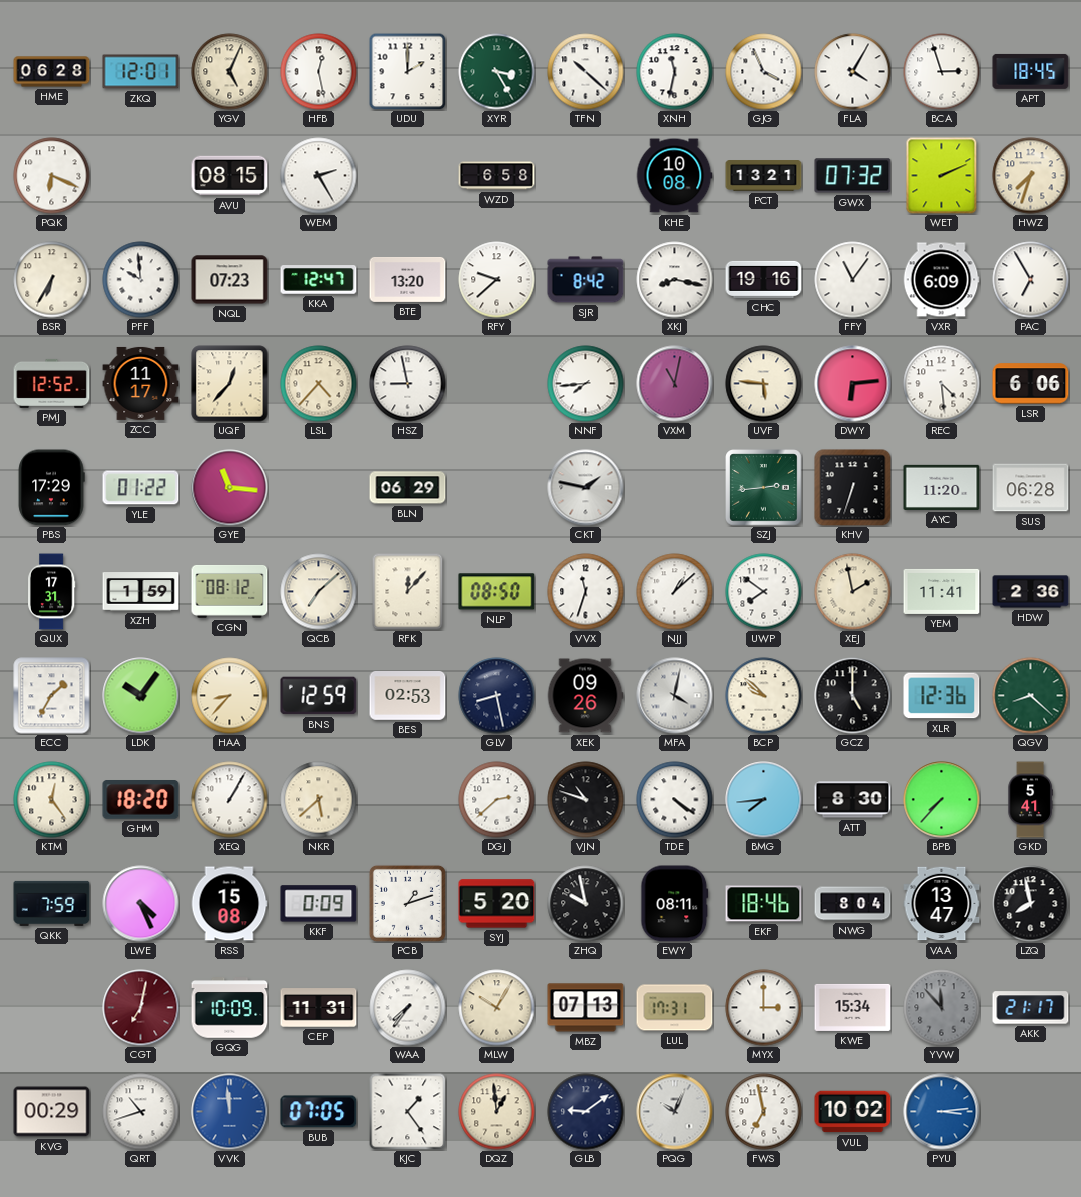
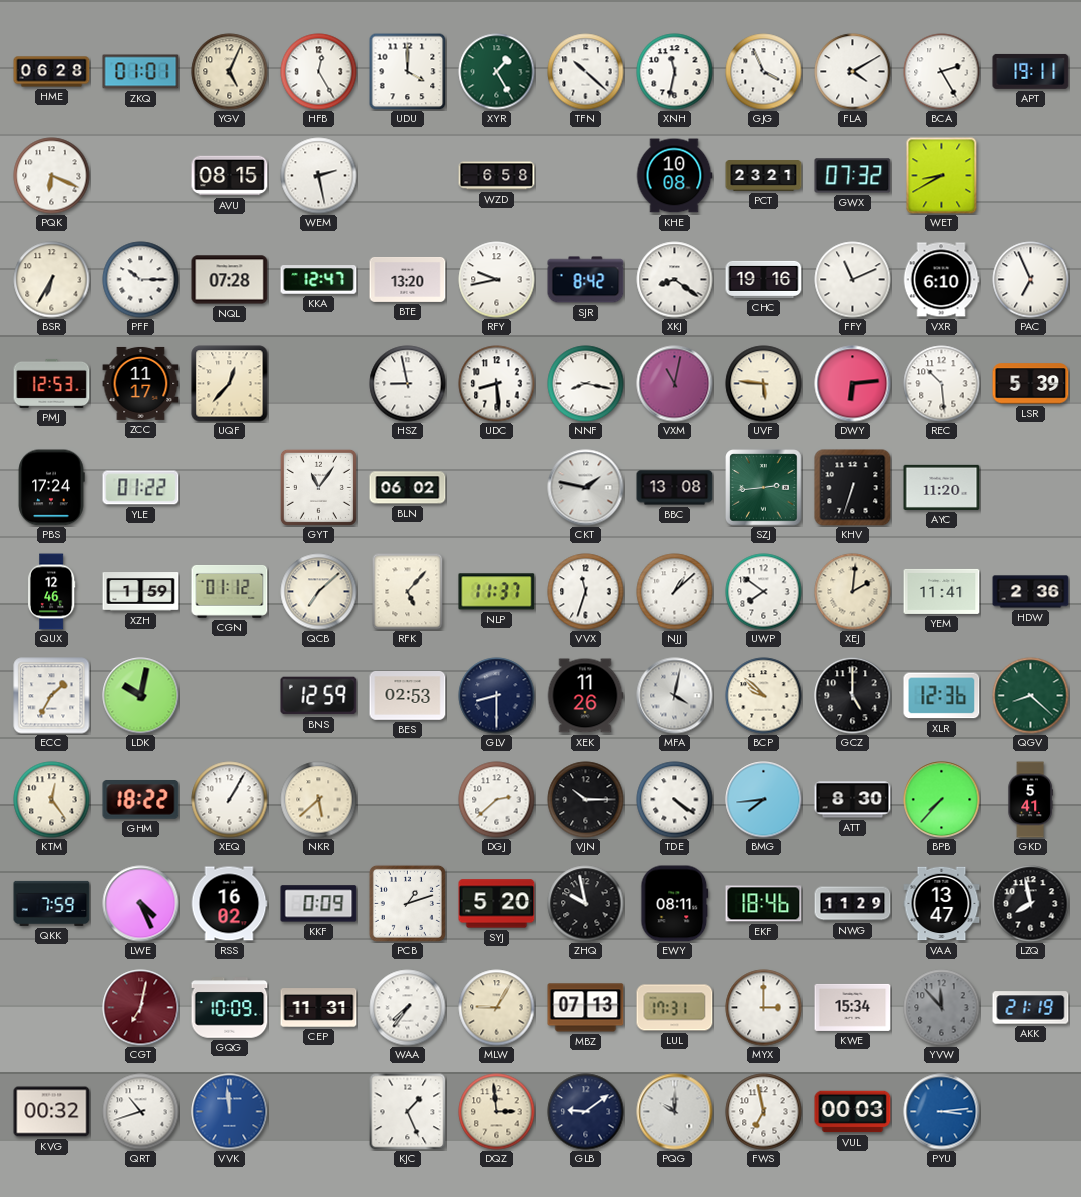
ZKQ: 12:01 -> 01:01 (141, 72)
HFB: 12:28 -> 12:25 (319, 72)
UDU: 2:00 -> 4:00 (407, 71)
XYR: 3:25 -> 1:25 (497, 72)
FLA: 4:05 -> 4:10 (853, 72)
BCA: 2:57 -> 2:25 (942, 72)
APT: 18:45 -> 19:11 (1031, 71)
WEM: 2:25 -> 2:28 (319, 176)
PCT: 13:21 -> 23:21 (764, 176)
WET: 2:11 -> 8:40 (942, 176)
HWZ: 7:33 -> none (1031, 176)
PFF: 9:59 -> 10:15 (141, 280)
NQL: 07:23 -> 07:28 (230, 280)
RFY: 9:38 -> 9:43 (497, 280)
XKJ: 8:17 -> 8:21 (675, 280)
FFY: 11:06 -> 11:11 (853, 280)
VXR: 6:09 -> 6:10 (941, 280)
PAC: 6:55 -> 6:56 (1031, 280)
PMJ: 12:52 -> 12:53 (52, 383)
LSL: 4:37 -> none (319, 384)
UDC: none -> 8:29 (497, 384)
NNF: 7:44 -> 8:17 (586, 384)
REC: 4:29 -> 10:29 (942, 384)
LSR: 6:06 -> 5:39 (1031, 384)
PBS: 17:29 -> 17:24 (51, 488)
GYE: 11:16 -> none (230, 488)
GYT: none -> 11:06 (318, 487)
BLN: 06:29 -> 06:02 (408, 488)
BBC: none -> 13:08 (675, 488)
SUS: 06:28 -> none (1031, 488)
QUX: 17:31 -> 12:46 (51, 592)
CGN: 08:12 -> 01:12 (230, 591)
RFK: 12:07 -> 5:07 (408, 591)
NLP: 08:50 -> 11:37 (497, 592)
XEJ: 1:58 -> 2:01 (853, 592)
LDK: 10:06 -> 10:02 (141, 696)
HAA: 8:37 -> none (230, 696)
GLV: 8:28 -> 8:30 (497, 696)
XEK: 09:26 -> 11:26 (585, 696)
GHM: 18:20 -> 18:22 (141, 800)
VJN: 10:48 -> 10:15 (586, 800)
RSS: 15:08 -> 16:02 (229, 904)
NWG: 8:04 -> 11:29 (853, 904)
MLW: 10:05 -> 9:05 (497, 1008)
AKK: 21:17 -> 21:19 (1031, 1008)
KVG: 00:29 -> 00:32 (52, 1112)
BUB: 07:05 -> none (319, 1112)
KJC: 1:24 -> 1:26 (407, 1111)
DQZ: 12:59 -> 2:59 (497, 1112)
PQG: 10:04 -> 10:00 (675, 1112)
VUL: 10:02 -> 00:03 (853, 1112)
